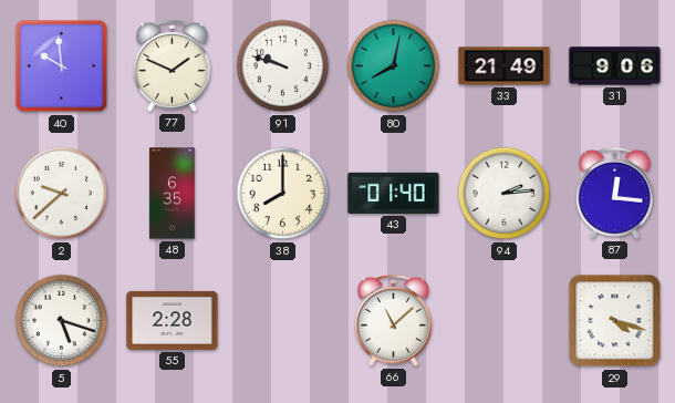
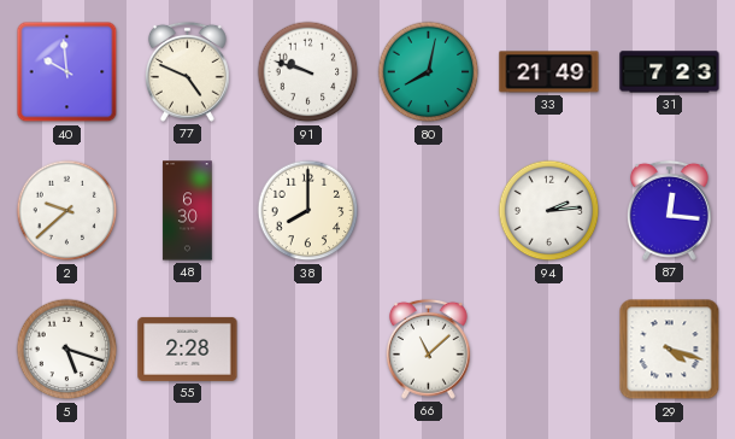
77: 1:49 -> 4:49 (187, 71)
31: 9:06 -> 7:23 (670, 72)
48: 6:35 -> 6:30 (188, 211)
43: 01:40 -> none (394, 193)
